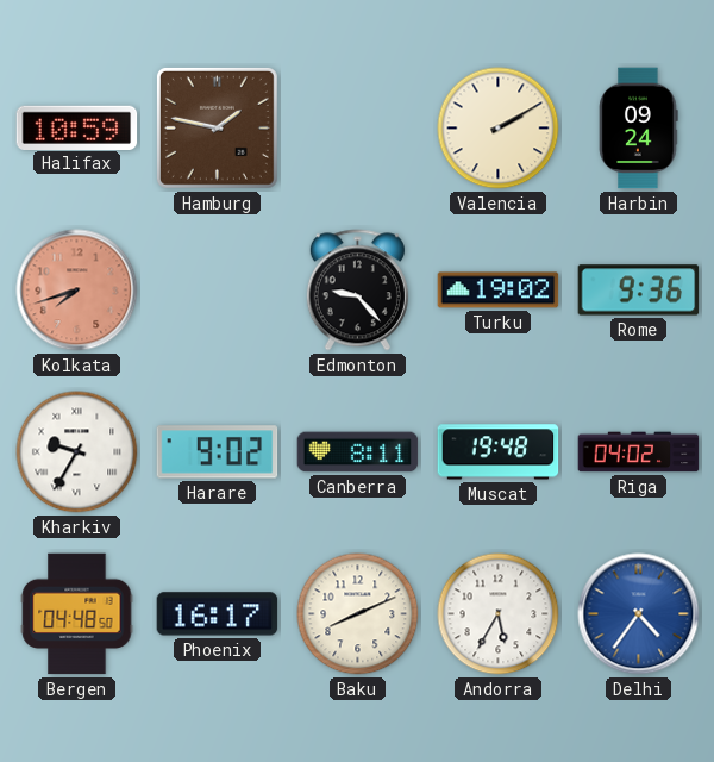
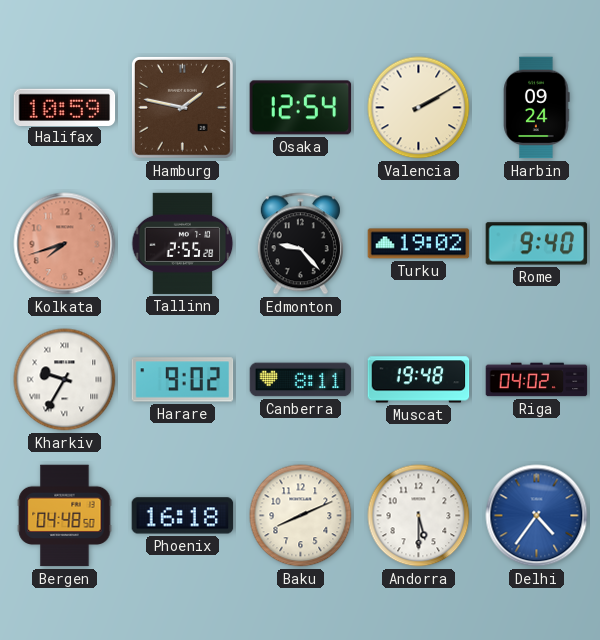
Osaka: none -> 12:54 (301, 108)
Tallinn: none -> 2:55 (183, 243)
Rome: 9:36 -> 9:40 (537, 244)
Phoenix: 16:17 -> 16:18 (183, 516)
Andorra: 5:35 -> 5:30 (419, 516)
